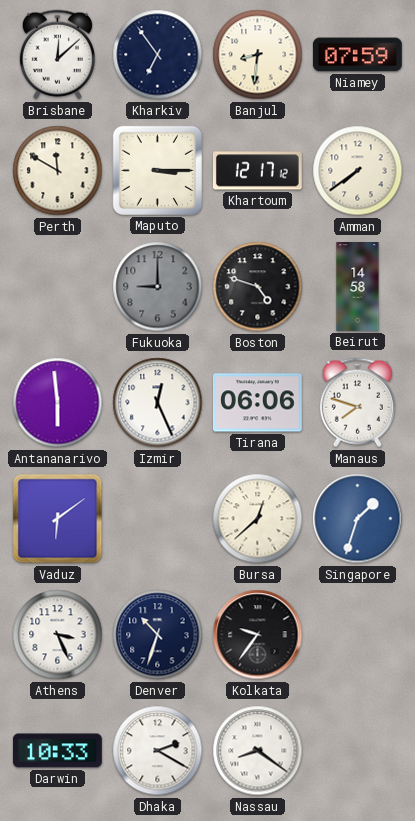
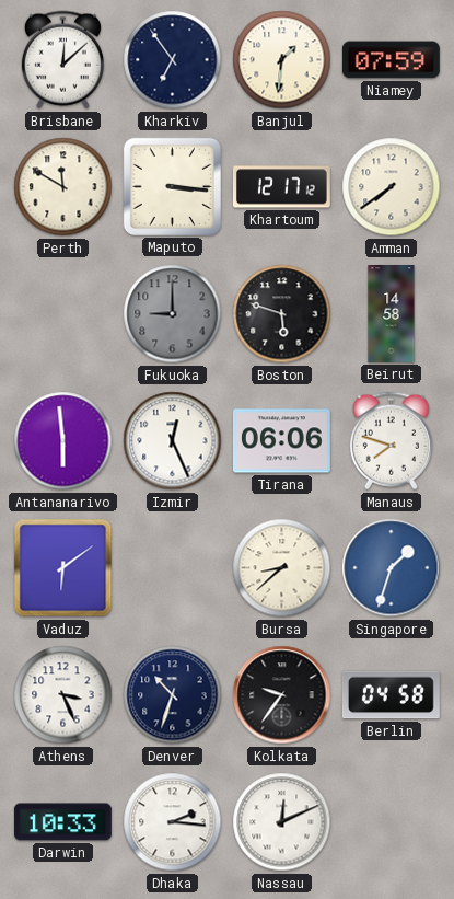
Banjul: 8:31 -> 1:31 (282, 60)
Maputo: 3:15 -> 3:16 (172, 186)
Boston: 4:48 -> 5:48 (282, 314)
Bursa: 12:38 -> 8:38 (282, 568)
Berlin: none -> 04:58 (391, 695)
Dhaka: 2:20 -> 2:16 (173, 822)
Nassau: 8:21 -> 12:11 (282, 822)
